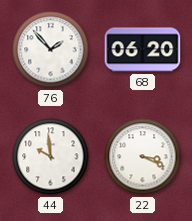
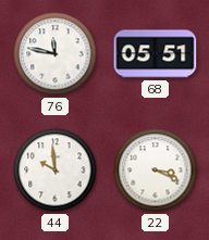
76: 1:53 -> 11:47 (56, 54)
68: 06:20 -> 05:51 (156, 54)
